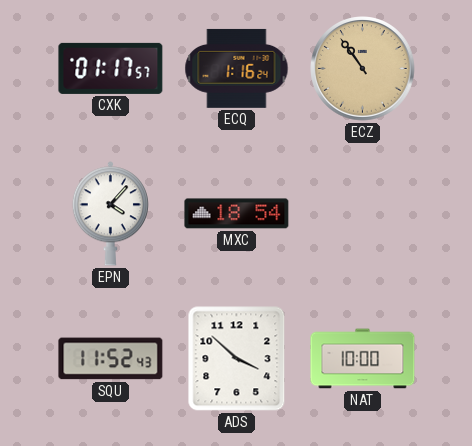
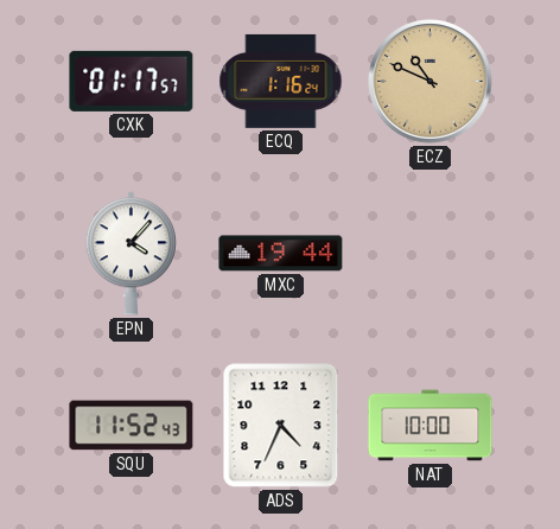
ECZ: 10:54 -> 10:49 (431, 82)
MXC: 18:54 -> 19:44 (281, 254)
ADS: 3:52 -> 4:34 (281, 426)
